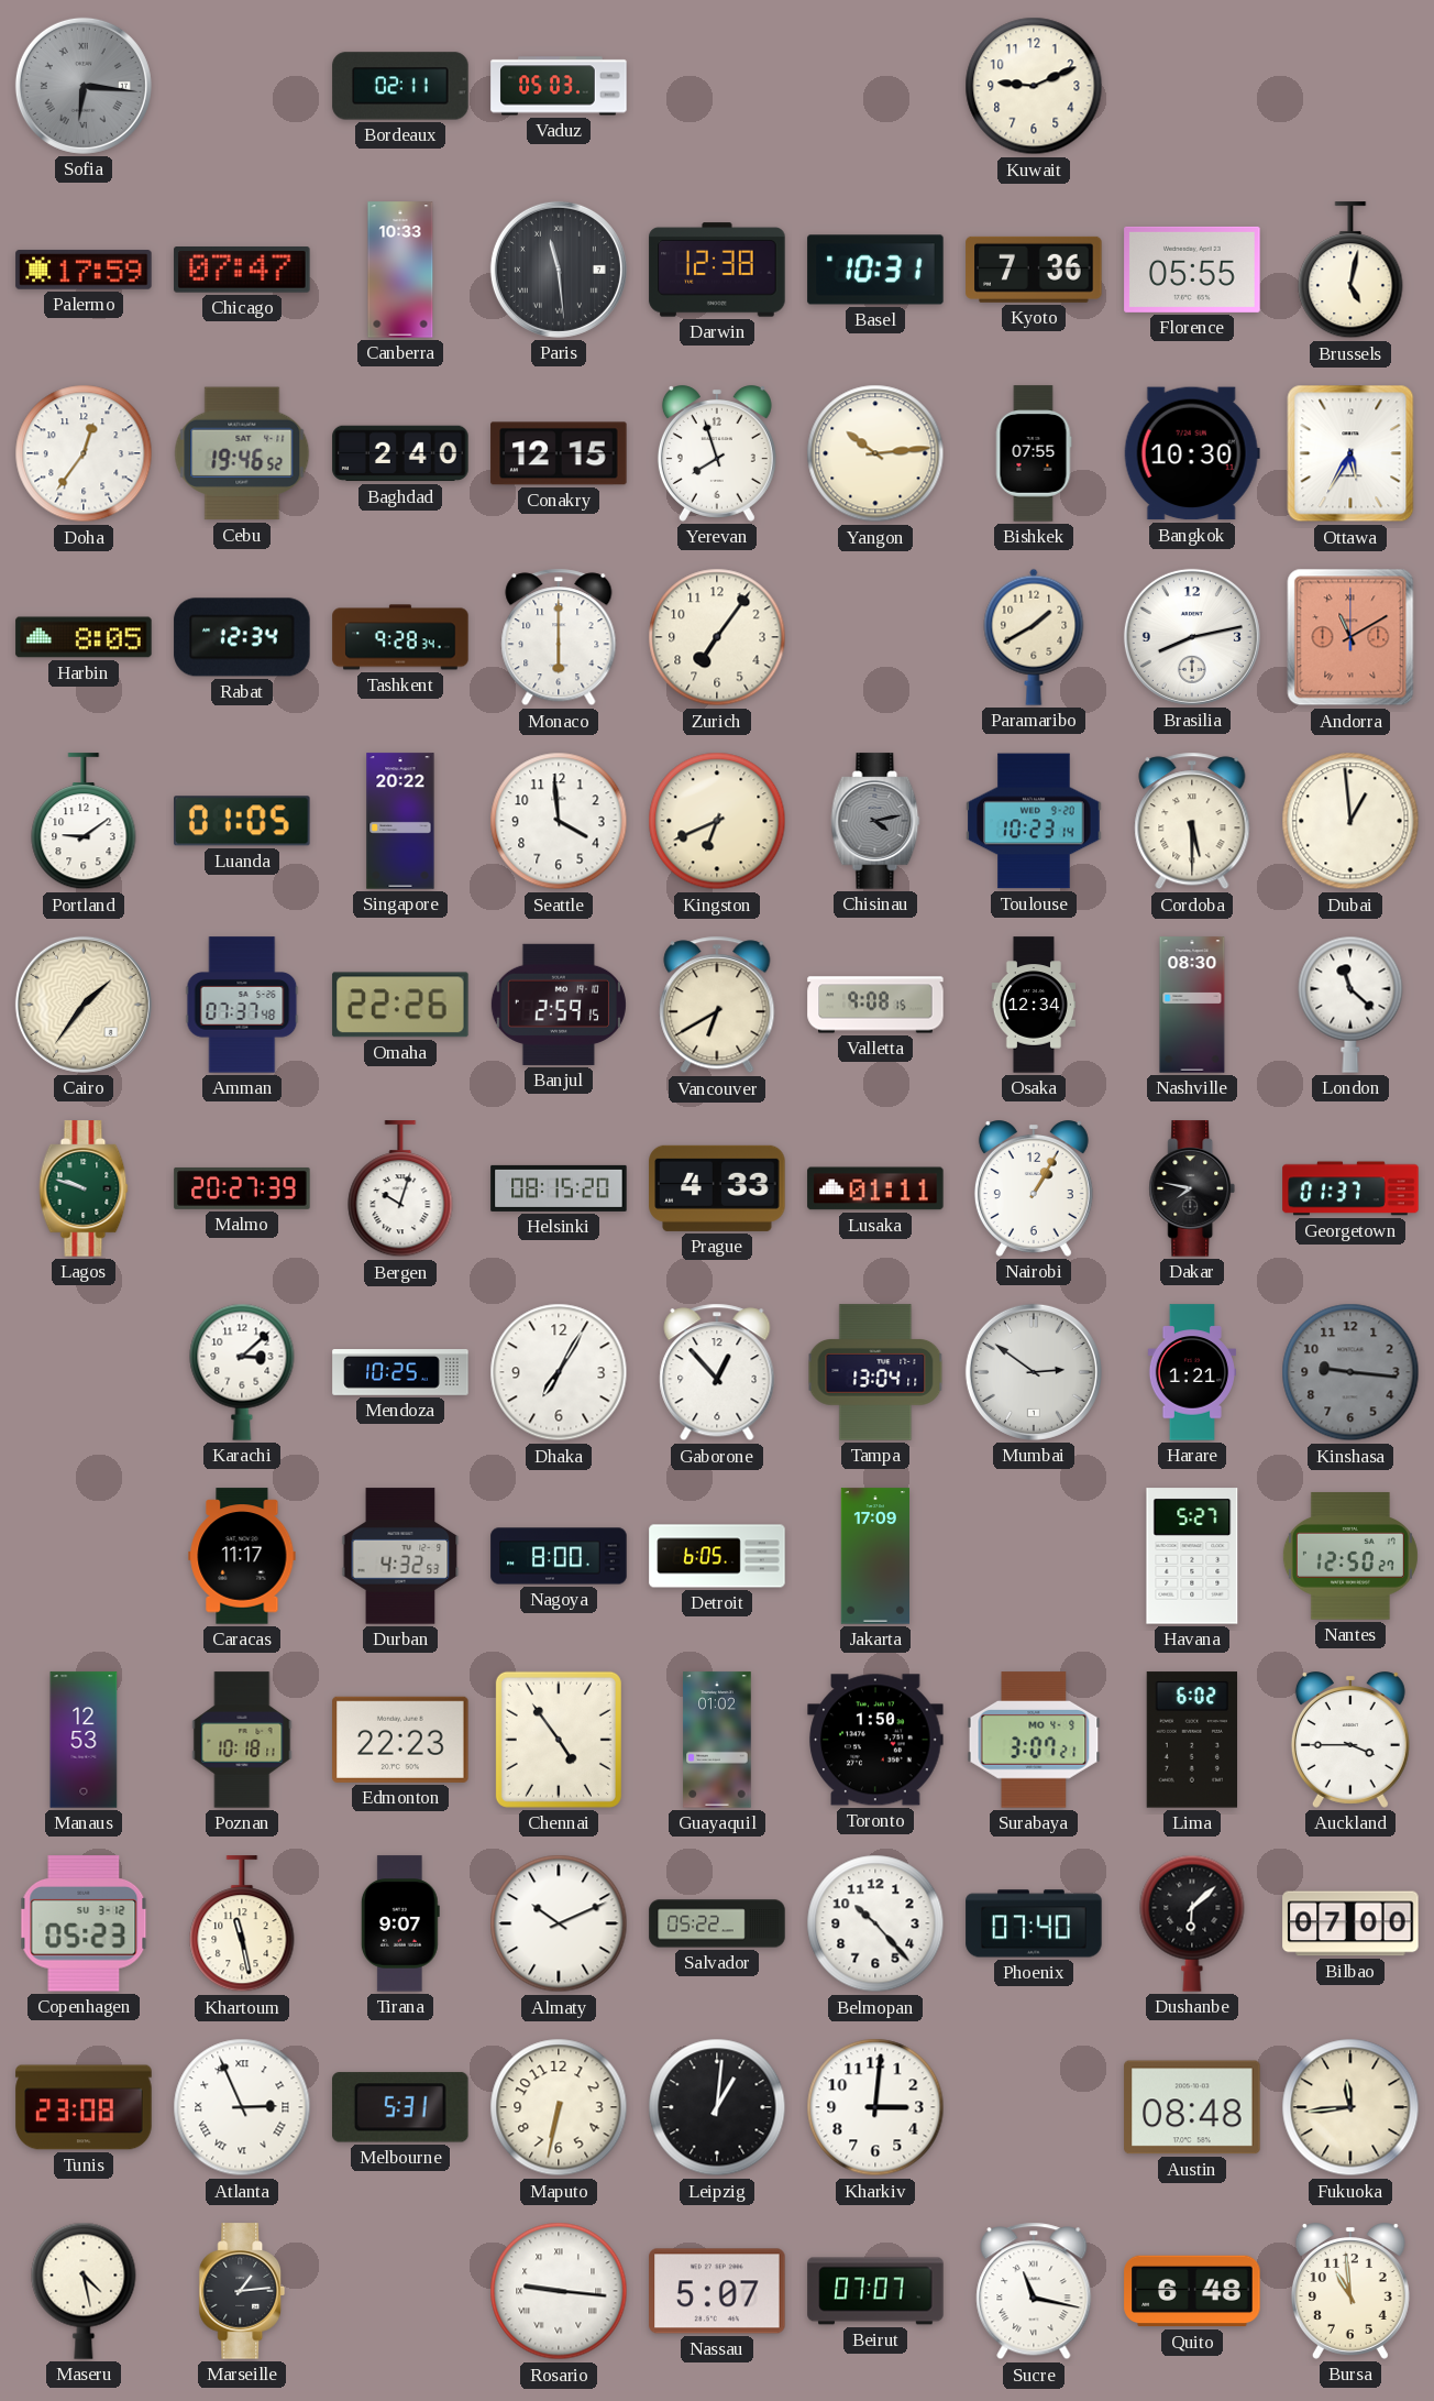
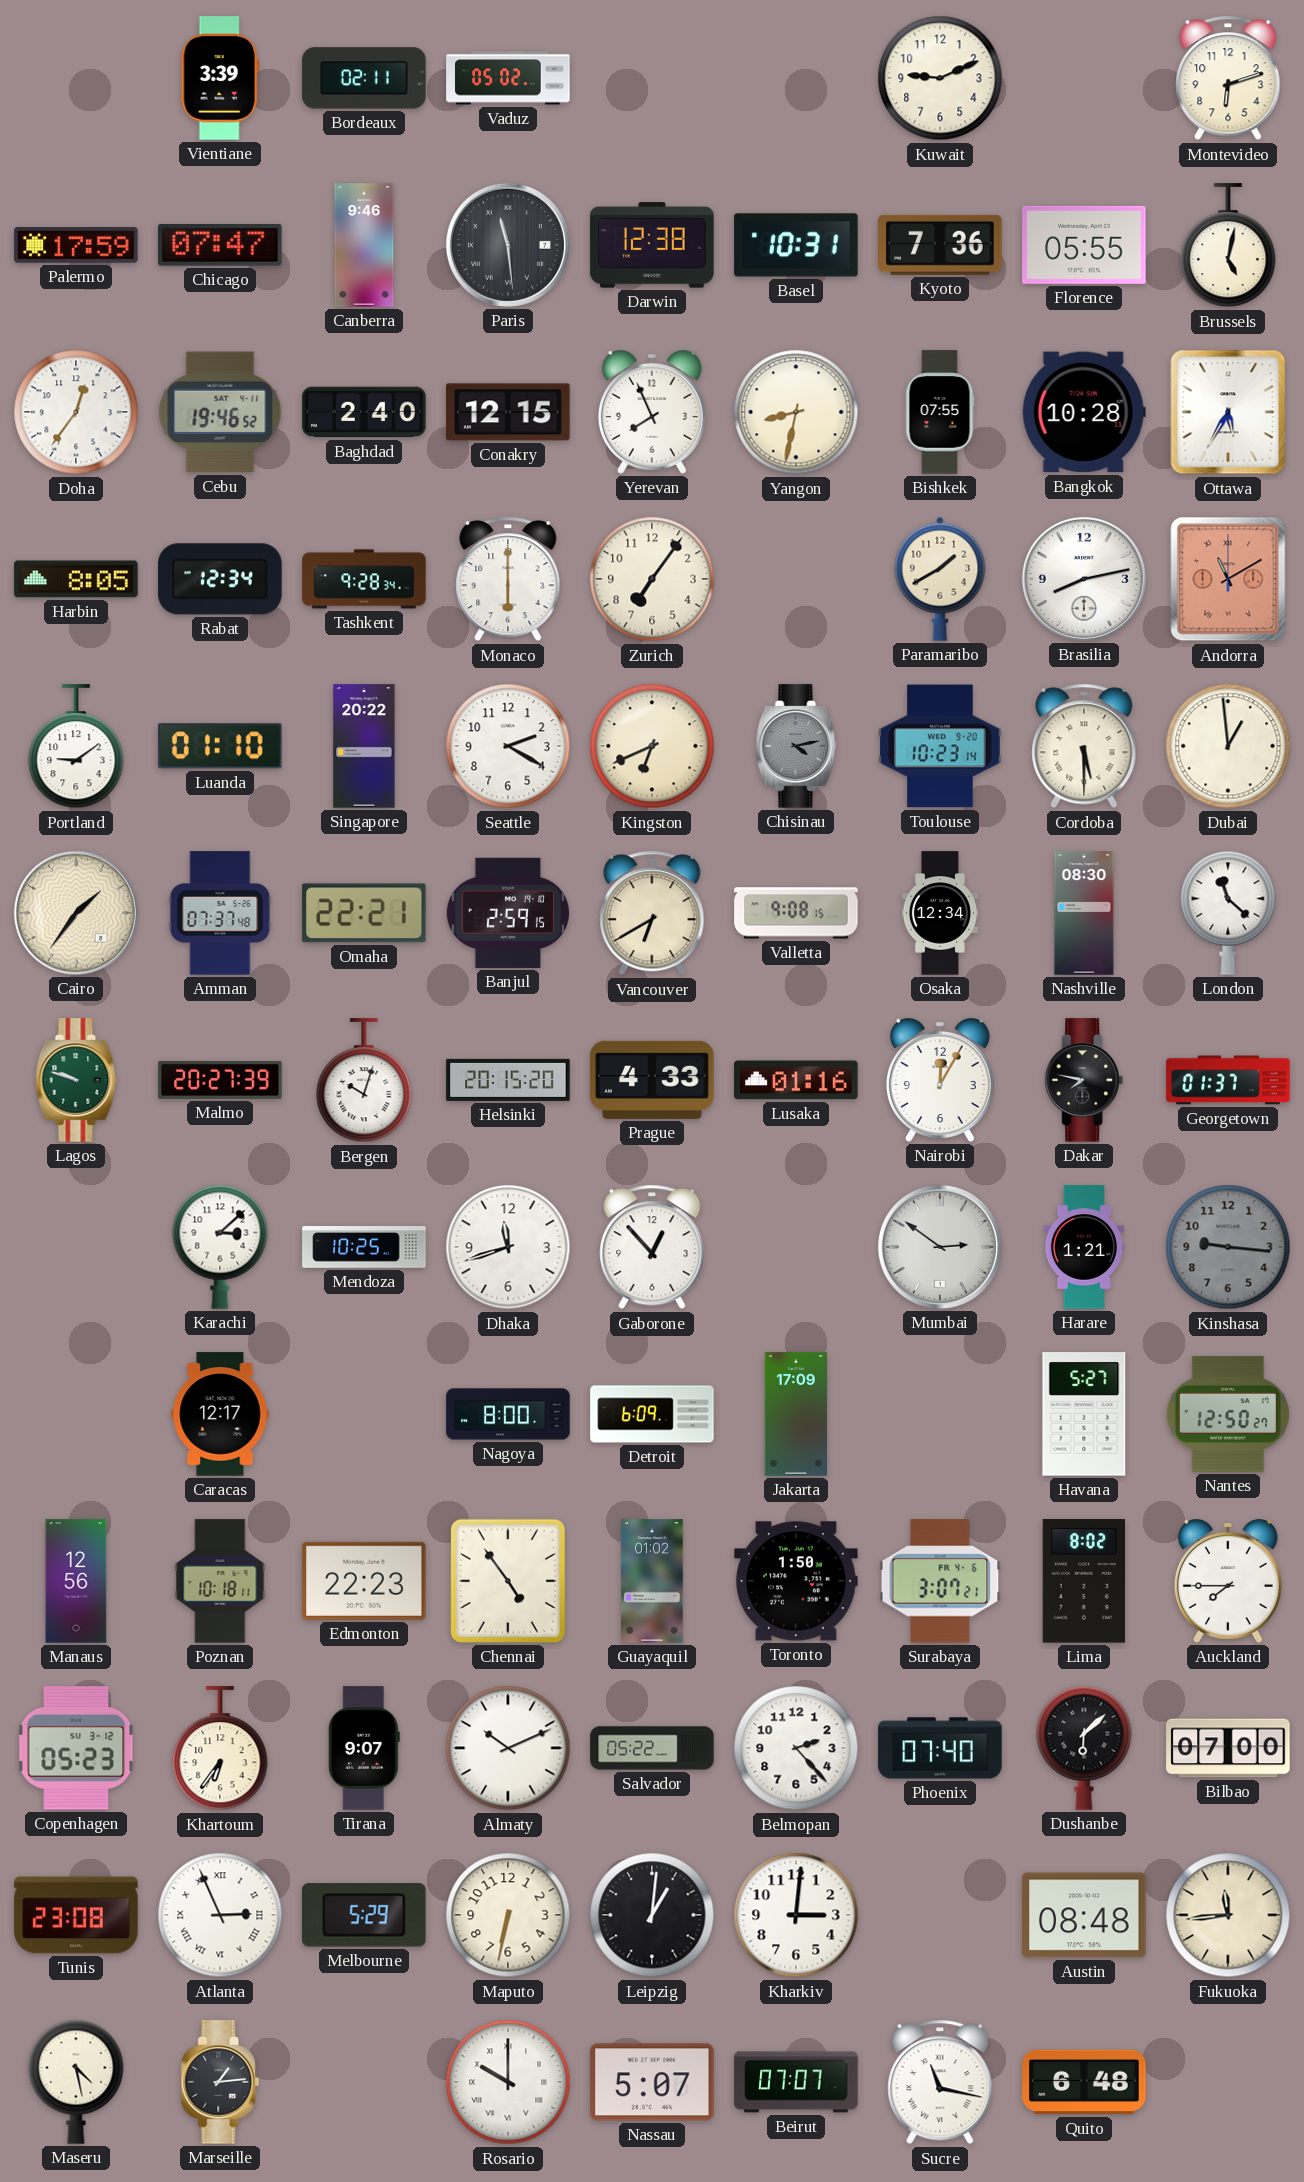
Sofia: 6:16 -> none (84, 86)
Vientiane: none -> 3:39 (220, 78)
Vaduz: 05:03 -> 05:02 (508, 78)
Montevideo: none -> 6:12 (1228, 78)
Canberra: 10:33 -> 9:46 (364, 245)
Yerevan: 7:57 -> 7:56 (652, 412)
Yangon: 10:14 -> 8:32 (796, 412)
Bangkok: 10:30 -> 10:28 (1084, 412)
Luanda: 01:05 -> 01:10 (221, 746)
Seattle: 3:59 -> 2:20 (508, 746)
Omaha: 22:26 -> 22:21 (364, 913)
Helsinki: 08:15 -> 20:15 (508, 1080)
Lusaka: 01:11 -> 01:16 (796, 1080)
Nairobi: 1:05 -> 12:05 (940, 1080)
Dhaka: 7:05 -> 11:42 (508, 1247)
Tampa: 13:04 -> none (875, 1372)
Caracas: 11:17 -> 12:17 (220, 1414)
Durban: 4:32 -> none (400, 1556)
Detroit: 6:05 -> 6:09 (652, 1414)
Manaus: 12:53 -> 12:56 (76, 1581)
Surabaya date: MO 4-9 -> FR 4-6 (940, 1581)
Lima: 6:02 -> 8:02 (1083, 1581)
Auckland: 3:45 -> 7:45 (1228, 1581)
Khartoum: 11:28 -> 6:36 (220, 1749)
Belmopan: 10:23 -> 2:23 (796, 1748)
Melbourne: 5:31 -> 5:29 (365, 1915)
Rosario: 9:16 -> 10:00 (508, 2082)
Bursa: 10:59 -> none (1350, 2291)
